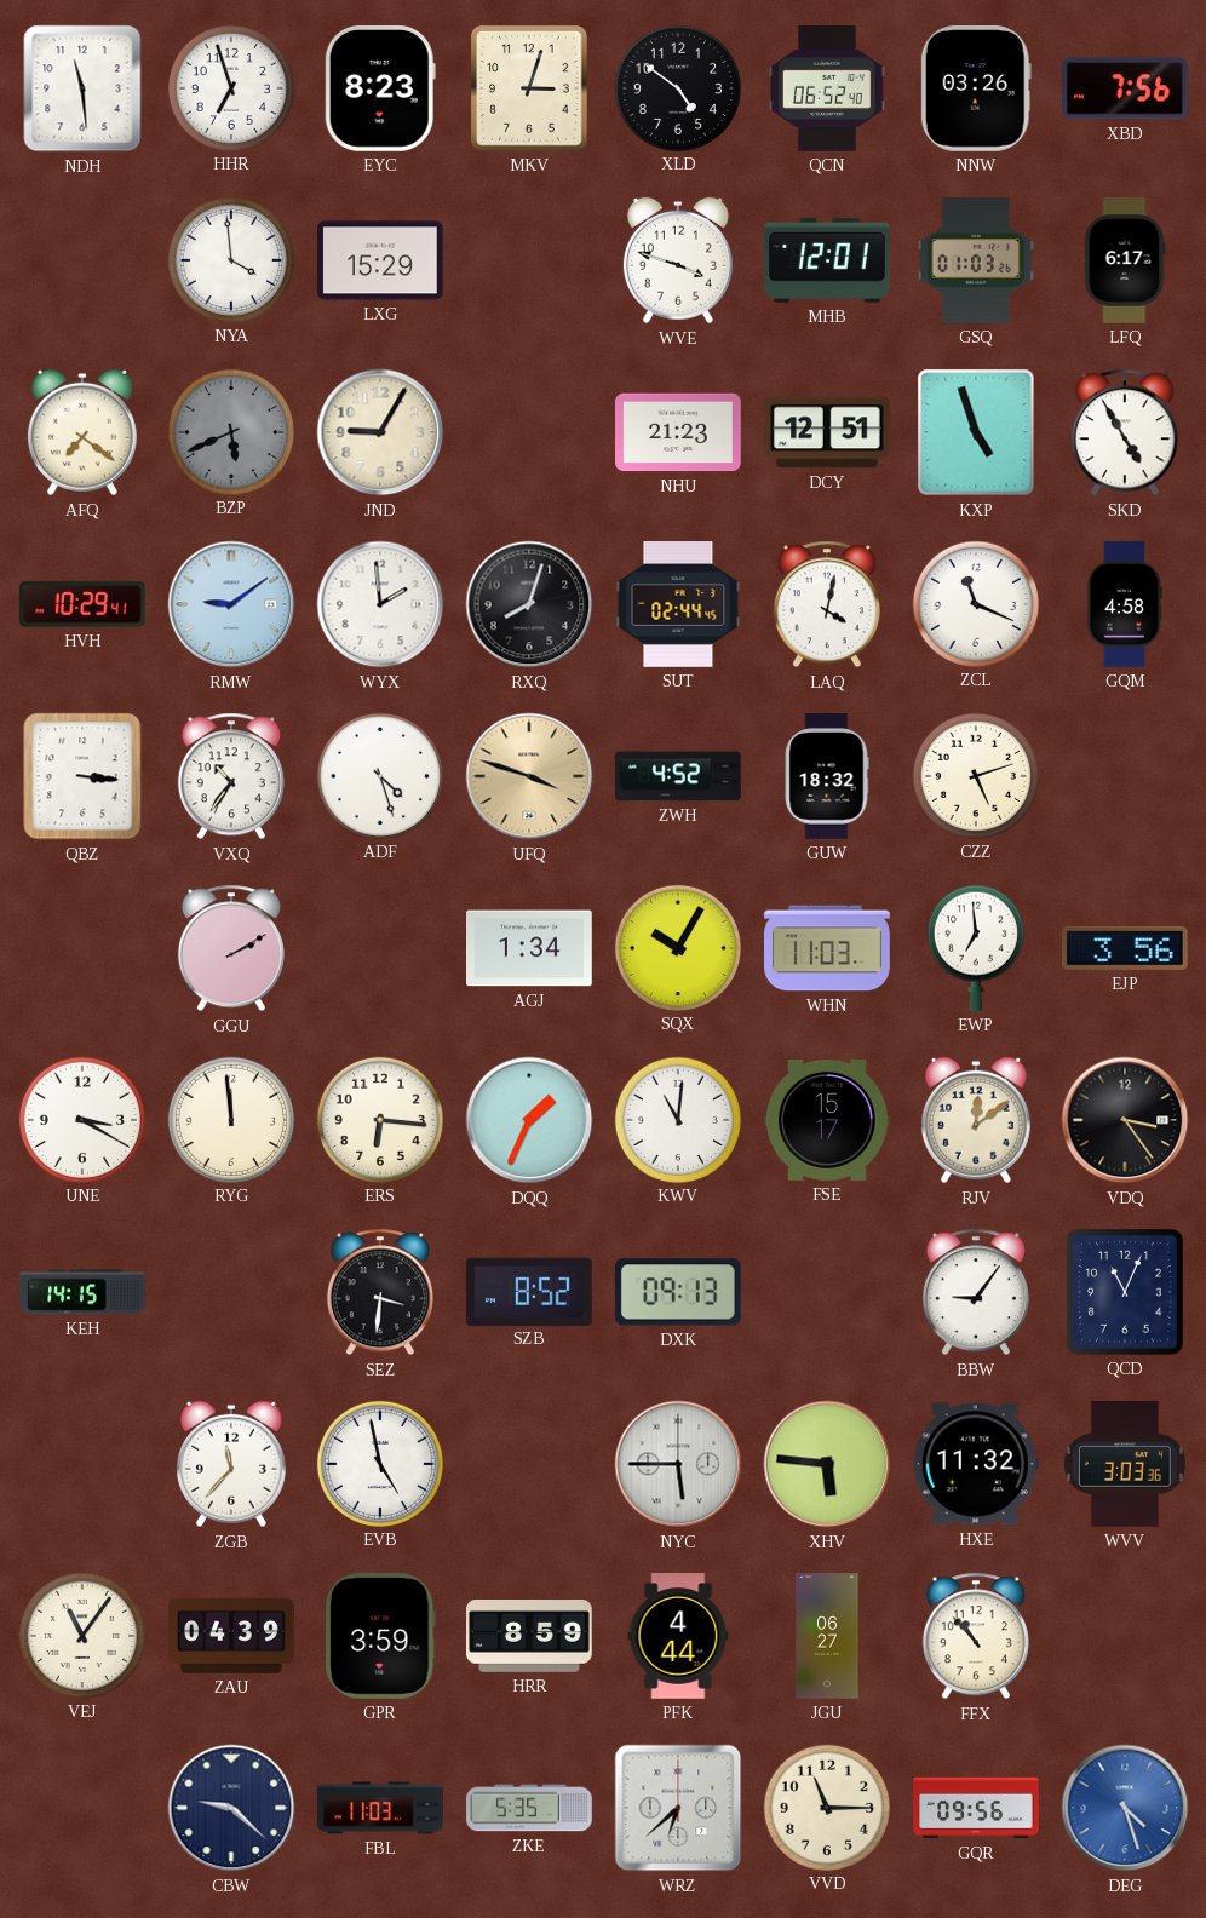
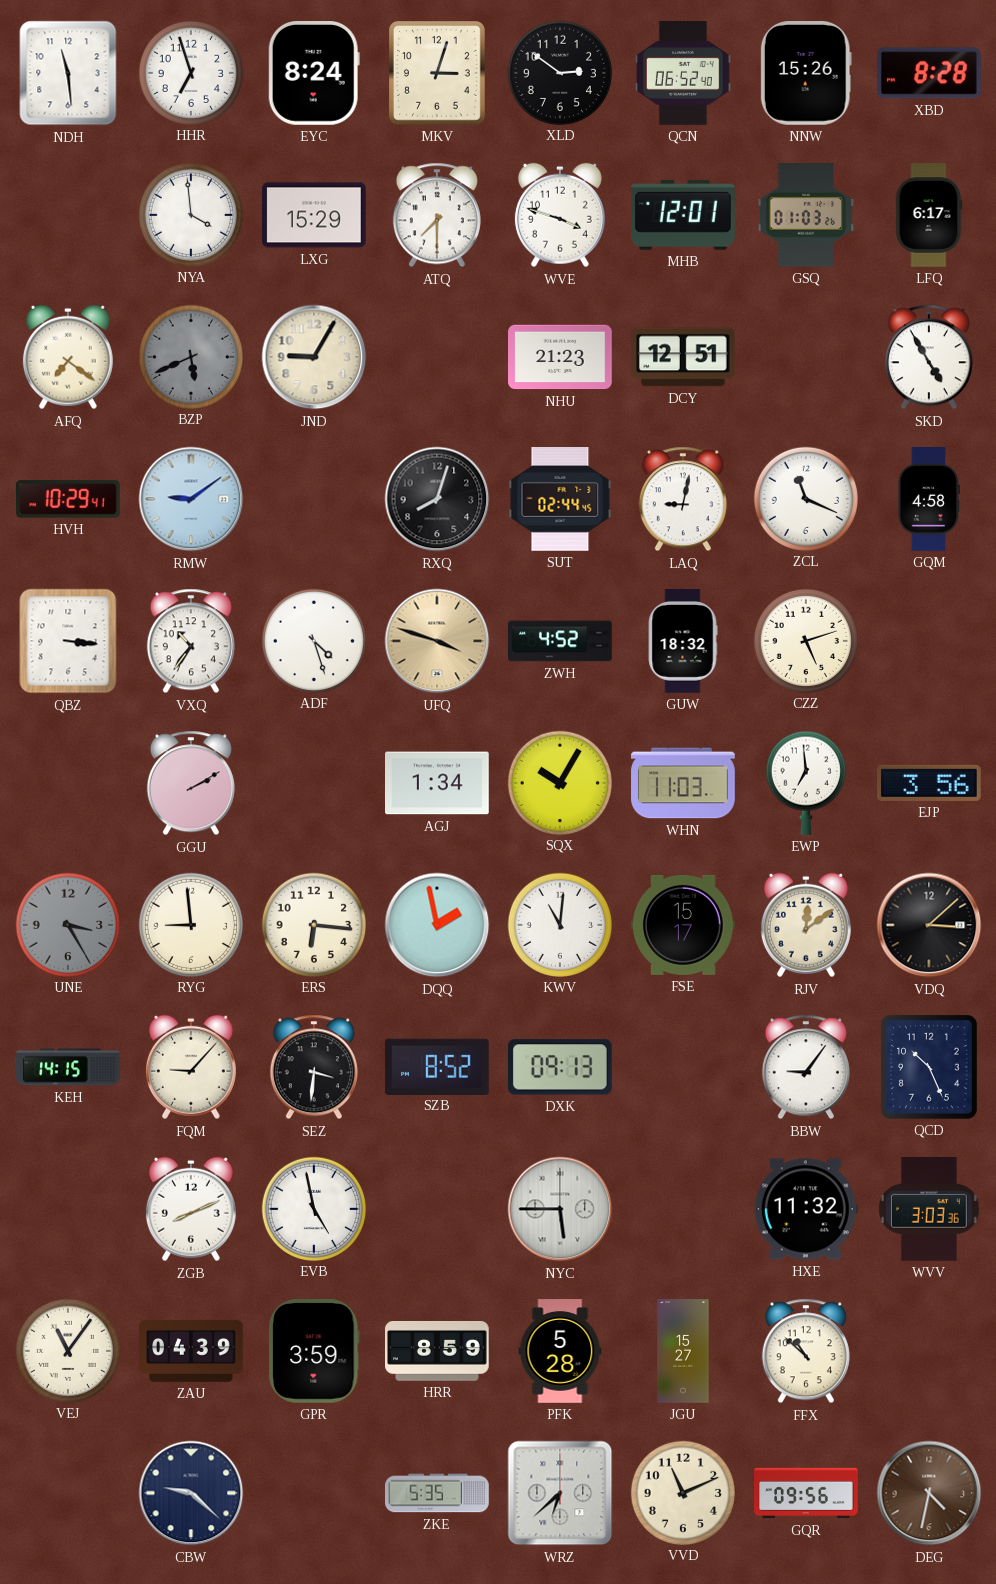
EYC: 8:23 -> 8:24 (314, 74)
XLD: 4:51 -> 2:51 (559, 72)
NNW: 03:26 -> 15:26 (806, 74)
XBD: 7:56 -> 8:28 (929, 73)
ATQ: none -> 7:30 (437, 215)
KXP: 4:57 -> none (976, 432)
WYX: 1:59 -> none (380, 604)
LAQ: 4:02 -> 9:02 (683, 499)
UNE: 3:20 -> 3:25 (67, 924)
UNE dial: white -> grey (67, 924)
RYG: 11:59 -> 8:59 (190, 924)
DQQ: 1:34 -> 1:58 (437, 925)
VDQ: 3:24 -> 3:08 (929, 925)
FQM: none -> 9:07 (191, 1067)
QCD: 11:04 -> 10:26 (930, 1068)
ZGB: 11:37 -> 8:11 (191, 1209)
XHV: 5:46 -> none (827, 1464)
PFK: 4:44 -> 5:28 (560, 1351)
JGU: 06:27 -> 15:27 (683, 1351)
FFX: 10:53 -> 10:52 (806, 1351)
FBL: 11:03 -> none (380, 1808)
VVD: 11:15 -> 11:11 (682, 1492)
DEG: 4:27 -> 4:32 (929, 1493)
DEG dial: blue -> brown (929, 1493)
